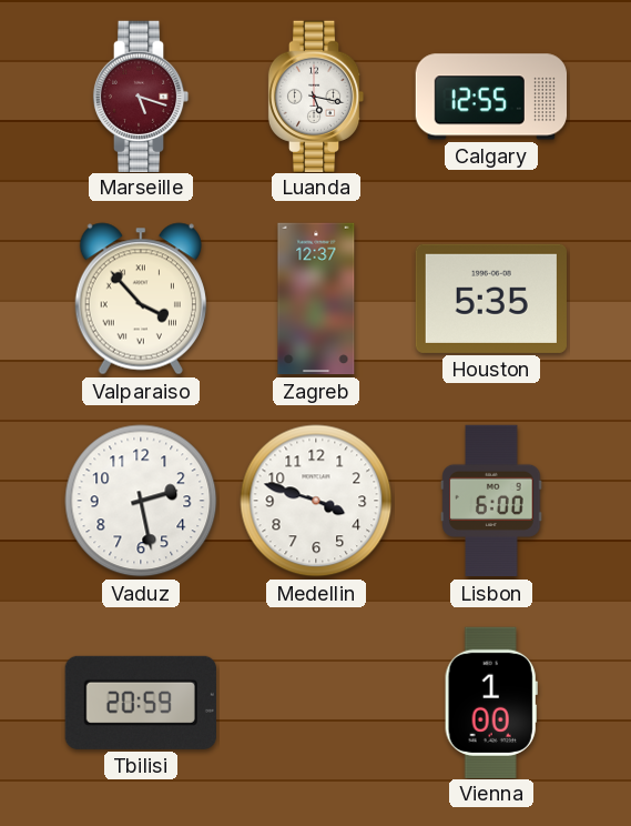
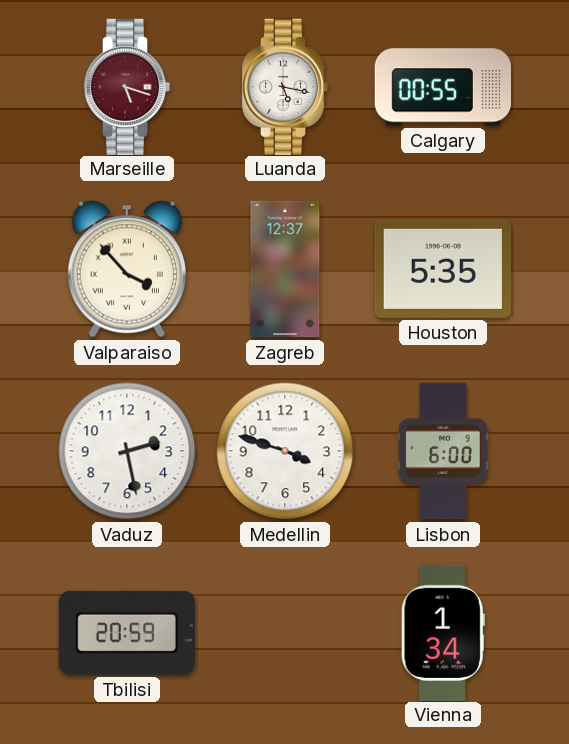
Calgary: 12:55 -> 00:55 (442, 87)
Vienna: 1:00 -> 1:34 (443, 632)
